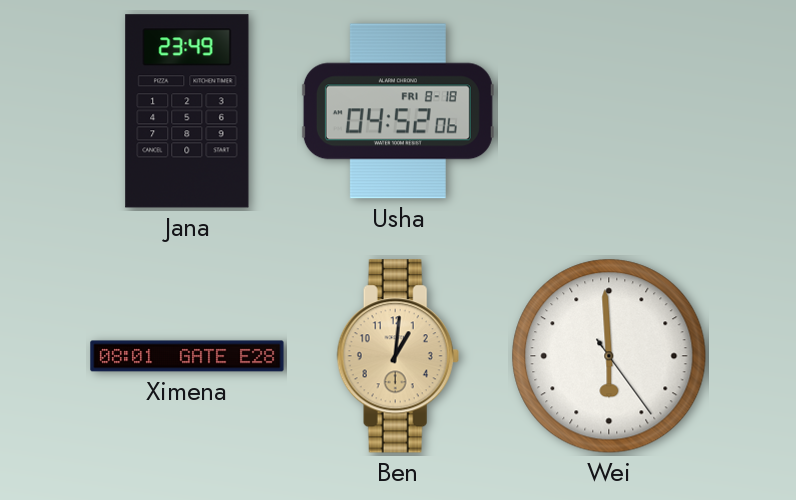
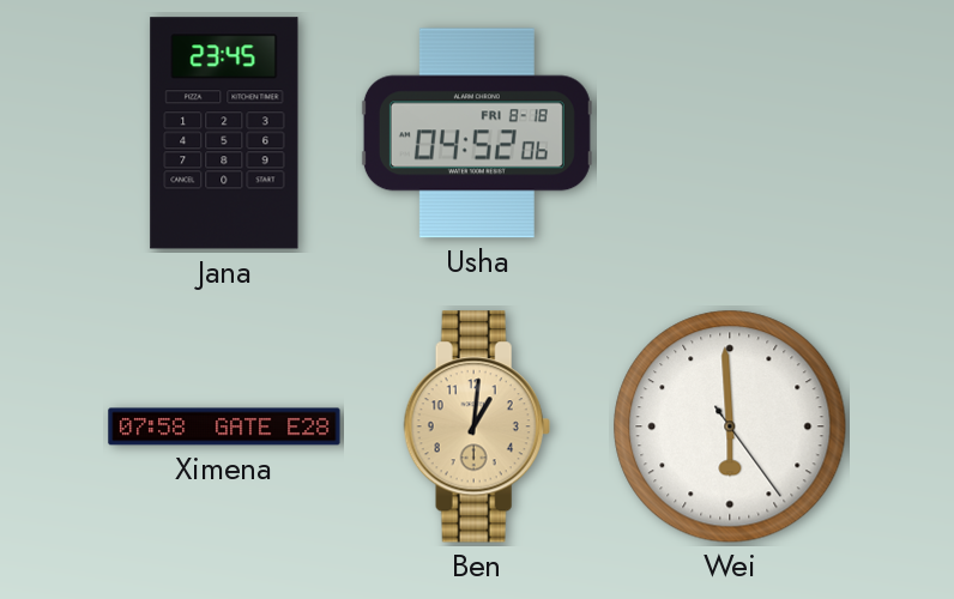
Jana: 23:49 -> 23:45 (224, 133)
Ximena: 08:01 -> 07:58 (224, 426)
